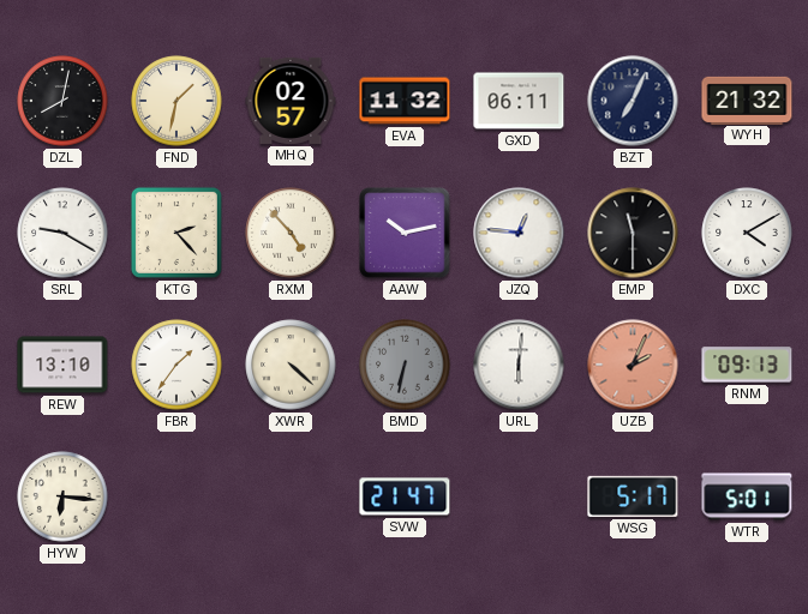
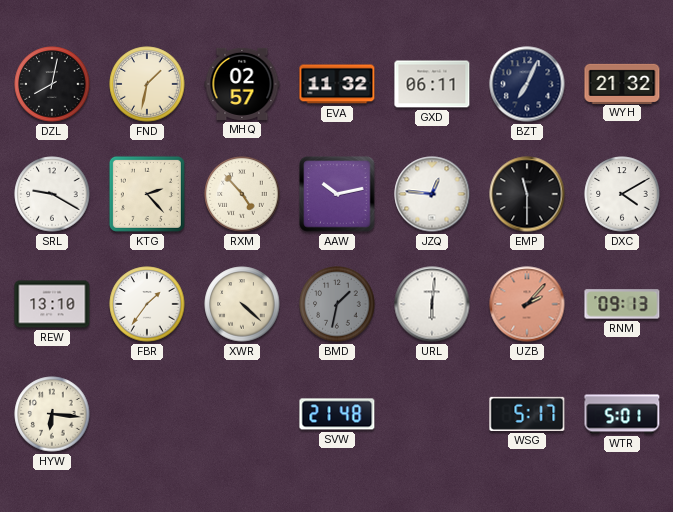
BMD: 6:32 -> 1:32 (337, 304)
UZB: 2:04 -> 2:07 (527, 304)
SVW: 21:47 -> 21:48 (337, 414)
